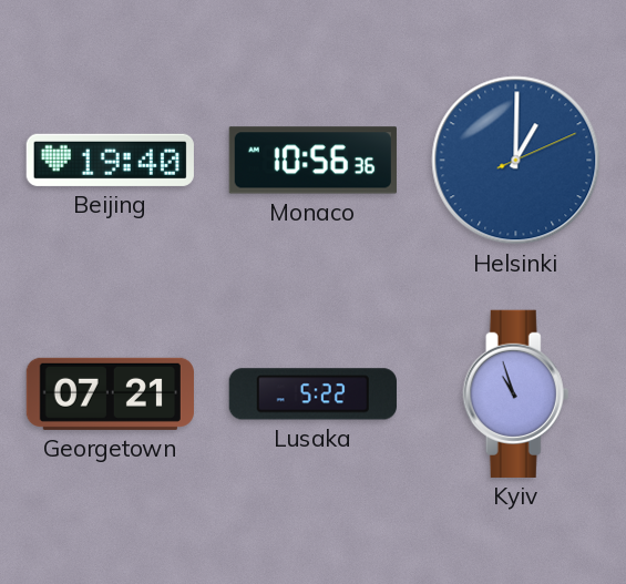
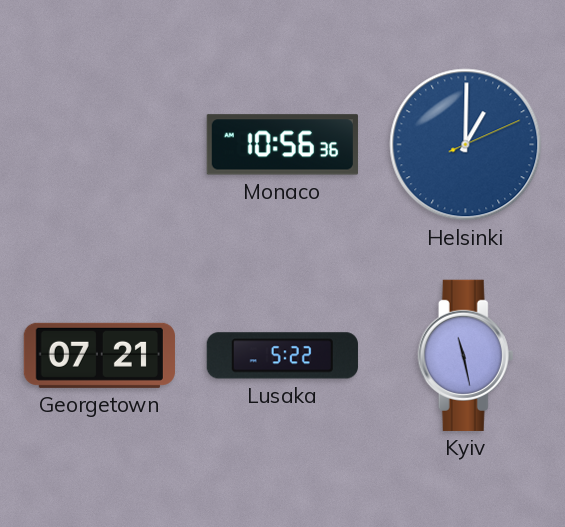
Beijing: 19:40 -> none (110, 160)
Kyiv: 10:57 -> 11:28 (466, 355)
